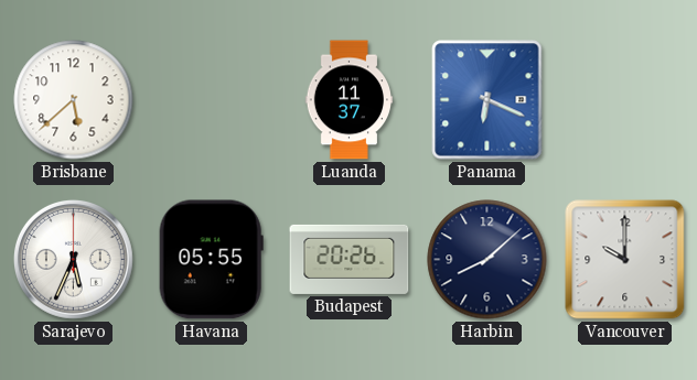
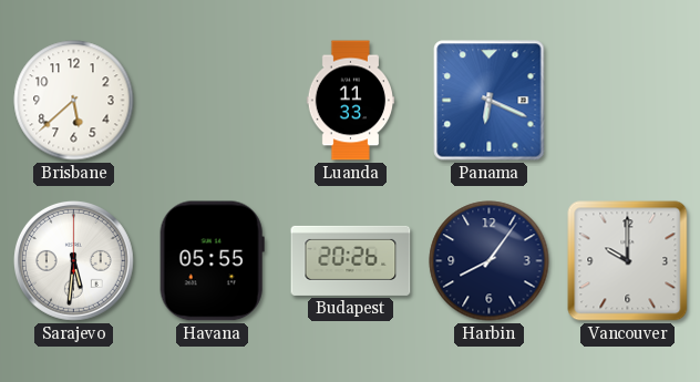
Luanda: 11:37 -> 11:33 (351, 101)
Sarajevo: 5:34 -> 5:31 (73, 260)
Harbin: 8:08 -> 8:06 (490, 261)
